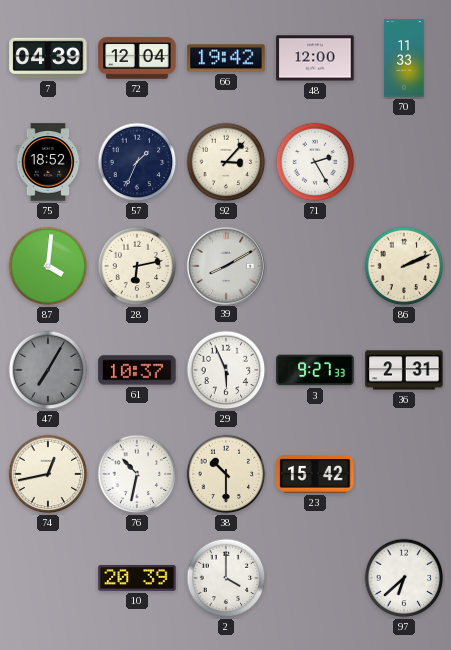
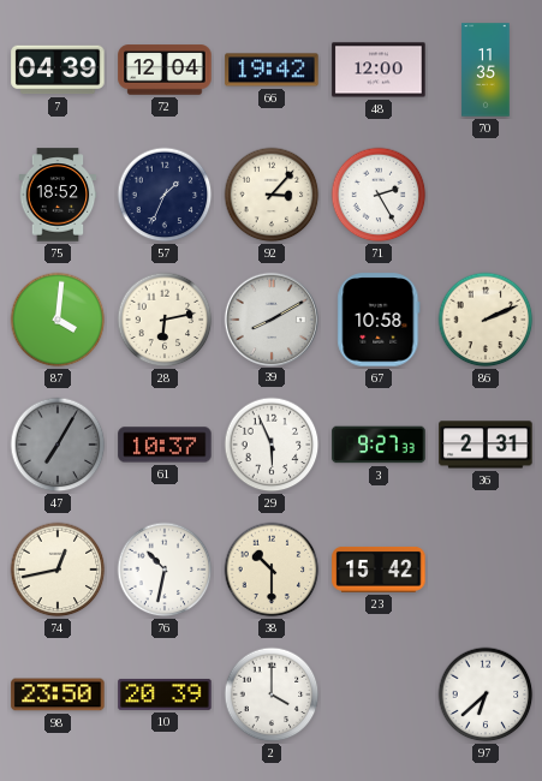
70: 11:33 -> 11:35 (486, 70)
67: none -> 10:58 (379, 320)
98: none -> 23:50 (58, 694)
